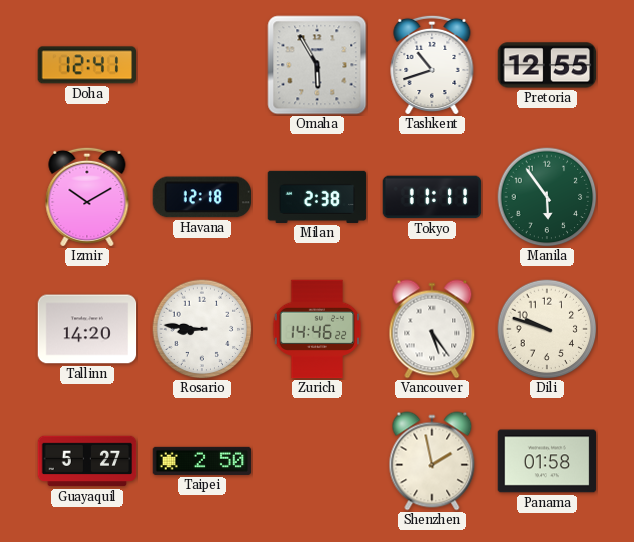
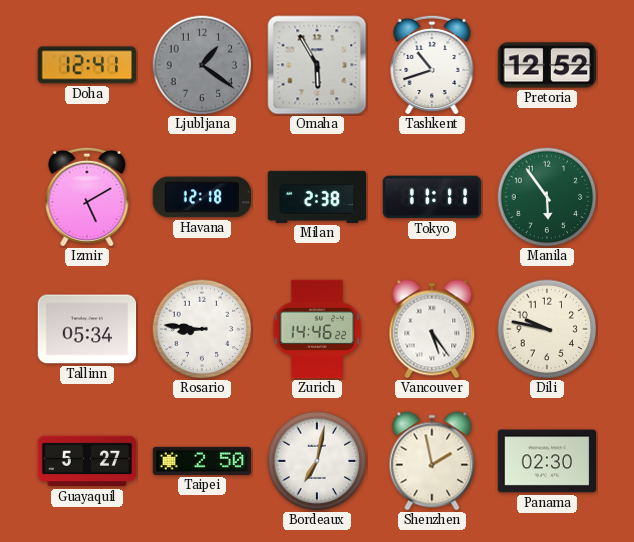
Ljubljana: none -> 1:21 (202, 65)
Pretoria: 12:55 -> 12:52 (547, 65)
Izmir: 10:10 -> 5:10 (87, 197)
Tallinn: 14:20 -> 05:34 (87, 329)
Dili: 9:48 -> 9:47 (547, 329)
Bordeaux: none -> 7:02 (317, 461)
Panama: 01:58 -> 02:30 (547, 461)
